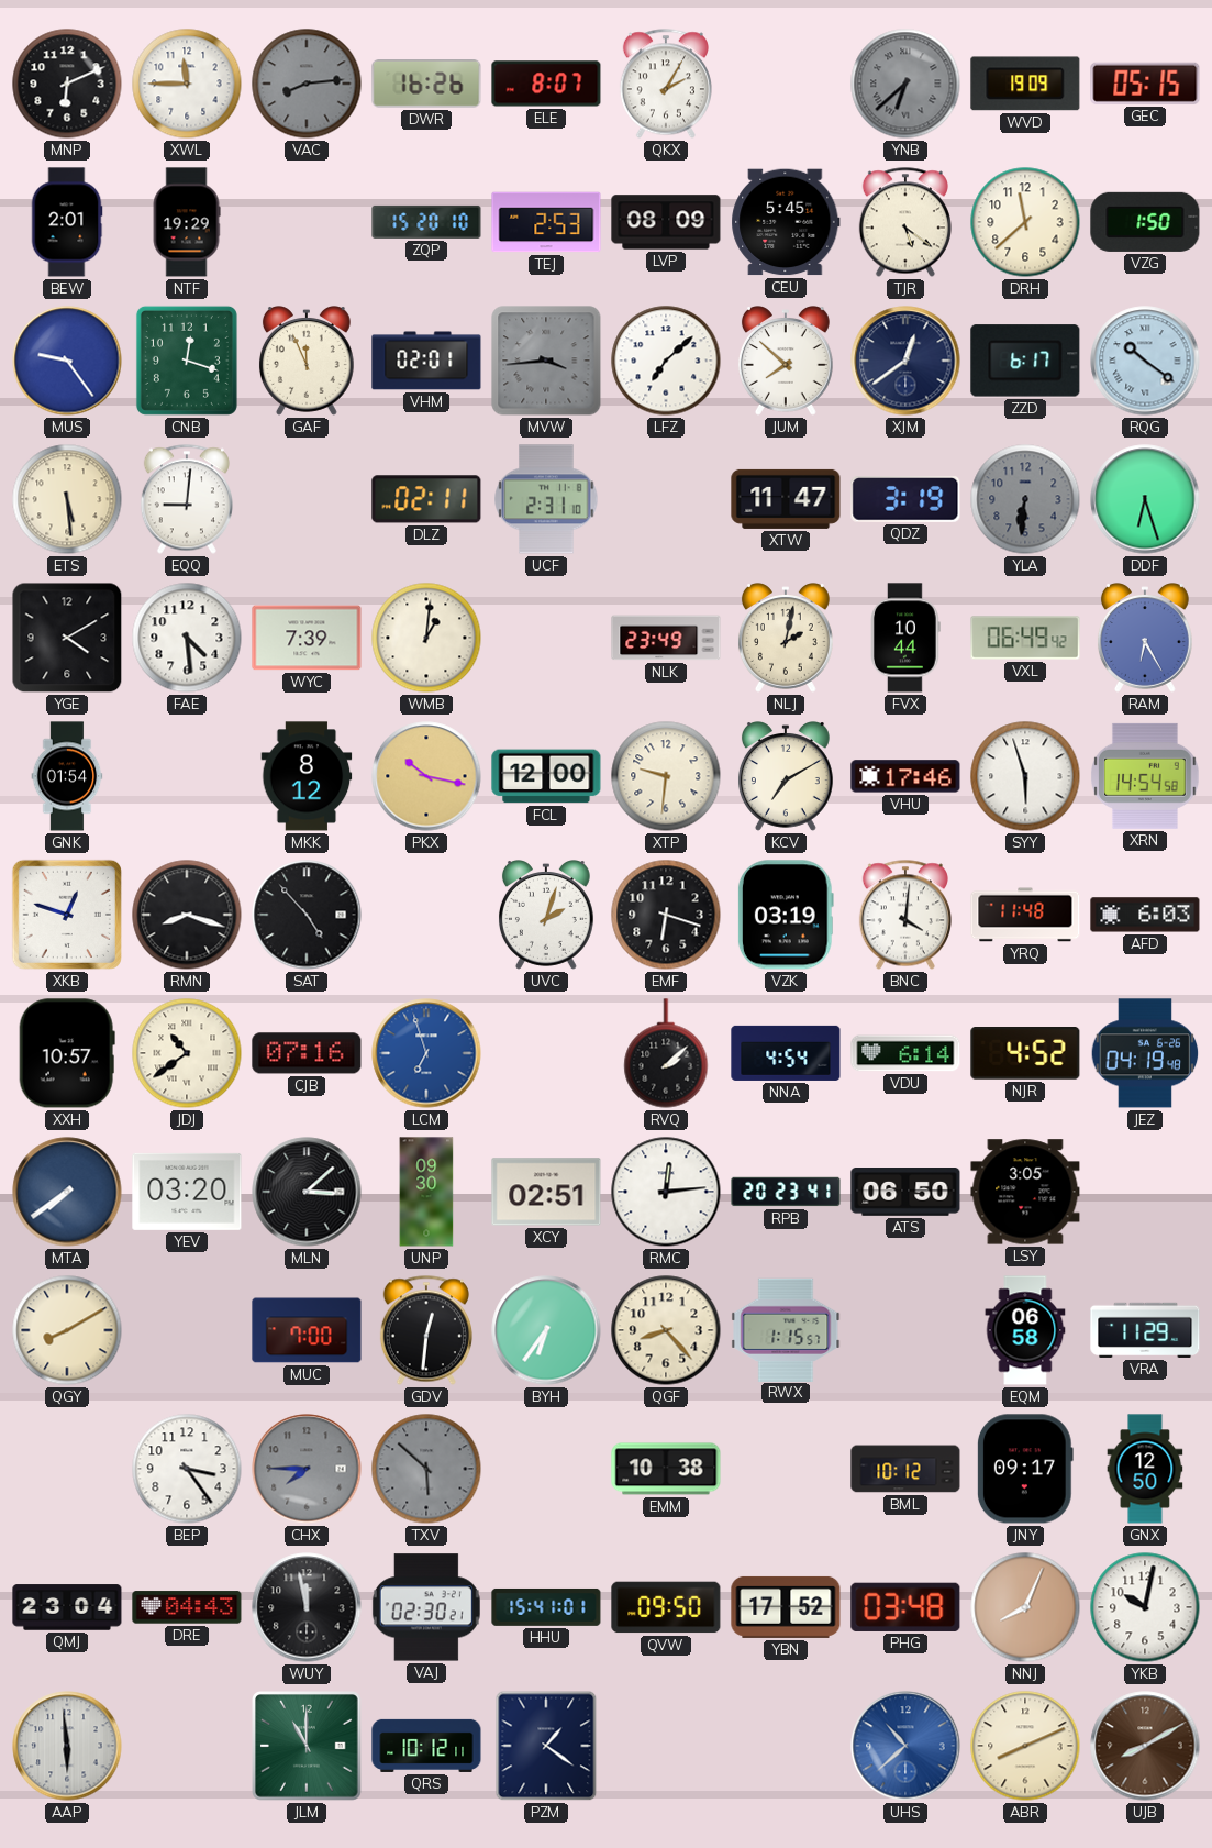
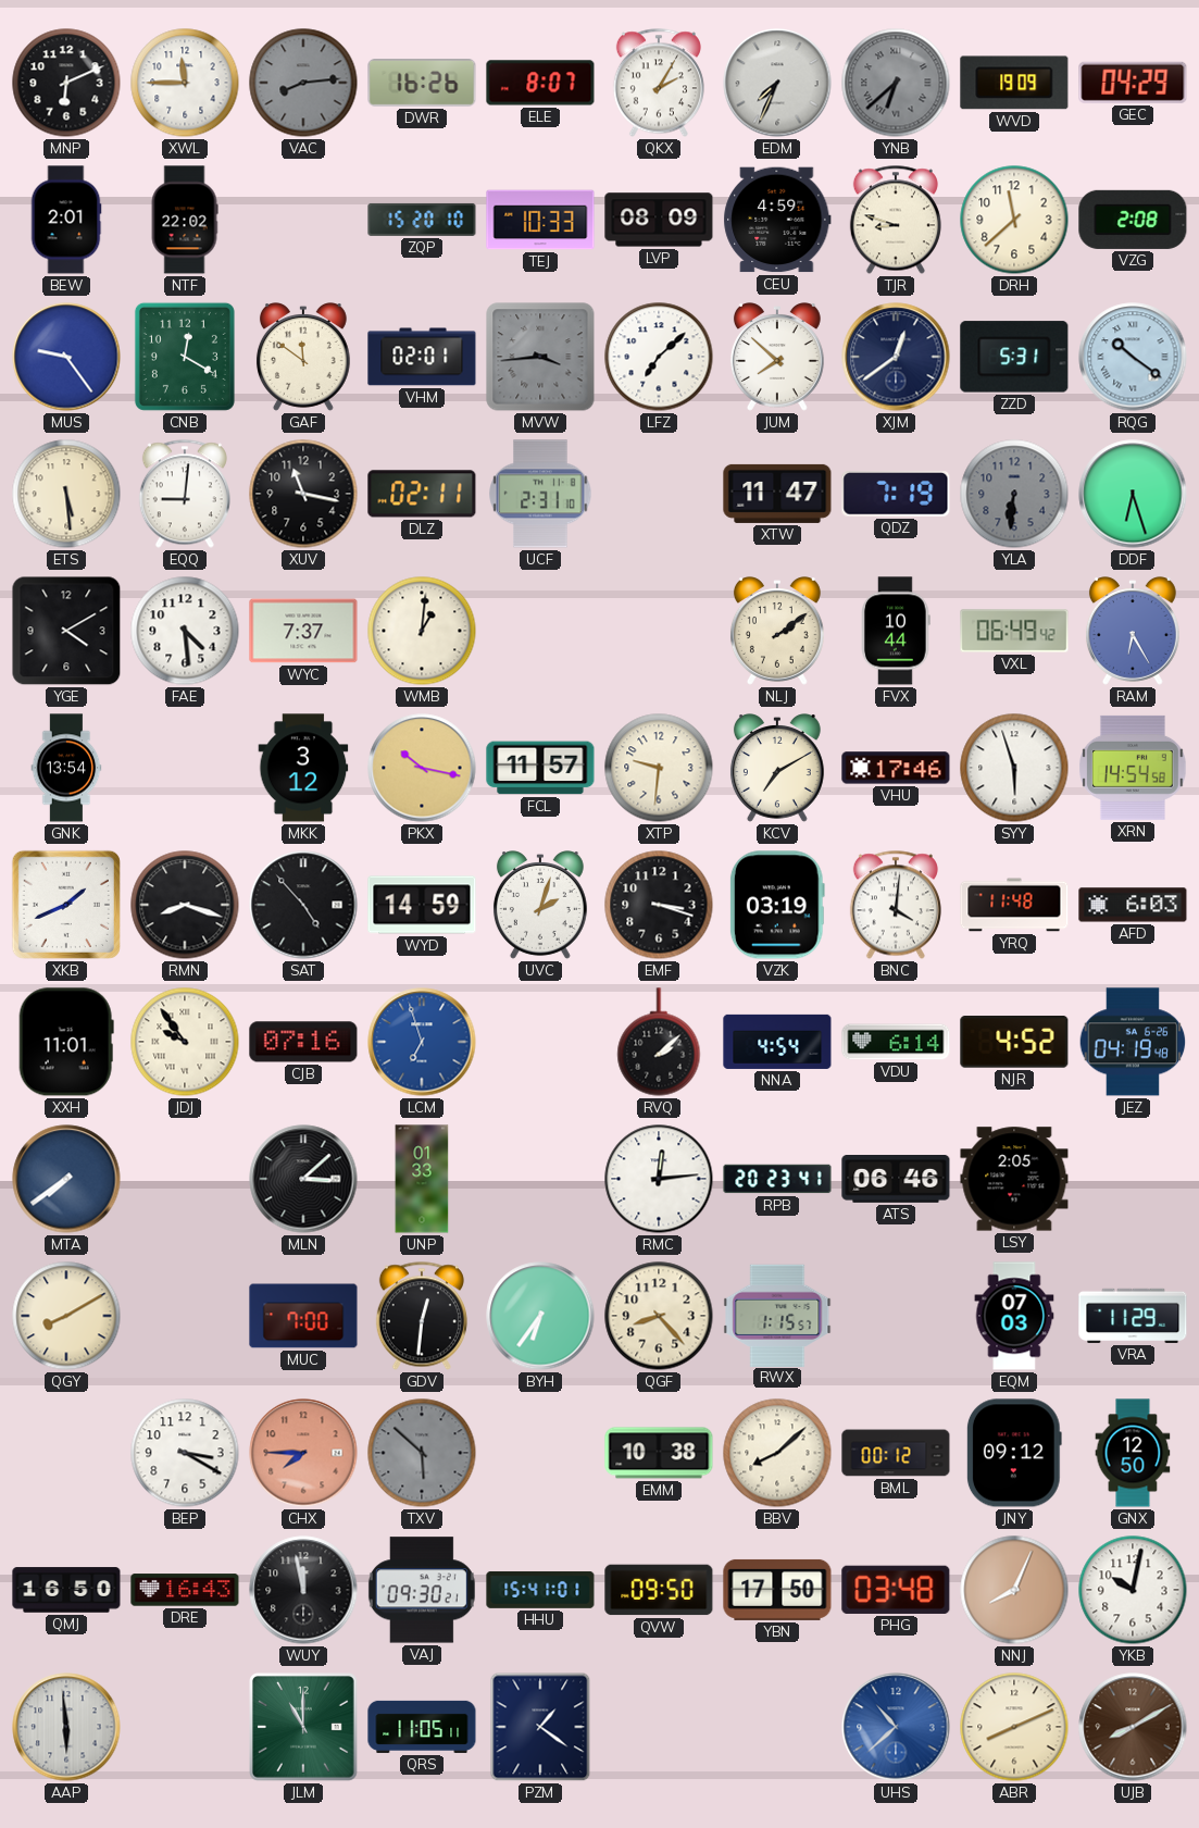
EDM: none -> 7:34 (777, 83)
GEC: 05:15 -> 04:29 (1133, 83)
NTF: 19:29 -> 22:02 (185, 220)
TEJ: 2:53 -> 10:33 (540, 220)
CEU: 5:45 -> 4:59 (777, 220)
TJR: 5:21 -> 8:48 (896, 220)
VZG: 1:50 -> 2:08 (1133, 220)
CNB: 12:18 -> 12:20 (185, 357)
GAF: 11:56 -> 11:51 (303, 357)
ZZD: 6:17 -> 5:31 (1014, 357)
XUV: none -> 11:17 (303, 494)
QDZ: 3:19 -> 7:19 (896, 495)
WYC: 7:39 -> 7:37 (303, 631)
NLK: 23:49 -> none (666, 638)
NLJ: 2:02 -> 2:09 (777, 631)
GNK: 01:54 -> 13:54 (66, 768)
MKK: 8:12 -> 3:12 (303, 768)
FCL: 12:00 -> 11:57 (540, 768)
XKB: 12:48 -> 1:41 (66, 905)
WYD: none -> 14:59 (422, 905)
EMF: 6:18 -> 3:18 (659, 905)
XXH: 10:57 -> 11:01 (66, 1042)
JDJ: 10:39 -> 9:54 (185, 1042)
YEV: 03:20 -> none (187, 1192)
UNP: 09:30 -> 01:33 (422, 1179)
XCY: 02:51 -> none (546, 1192)
ATS: 06:50 -> 06:46 (896, 1180)
LSY: 3:05 -> 2:05 (1014, 1179)
EQM: 06:58 -> 07:03 (1014, 1316)
BEP: 3:24 -> 3:20 (185, 1453)
CHX dial: grey -> salmon (303, 1453)
BBV: none -> 8:08 (777, 1453)
BML: 10:12 -> 00:12 (896, 1453)
JNY: 09:17 -> 09:12 (1014, 1453)
QMJ: 23:04 -> 16:50 (66, 1590)
DRE: 04:43 -> 16:43 (185, 1590)
VAJ: 02:30 -> 09:30 (422, 1590)
YBN: 17:52 -> 17:50 (777, 1590)
QRS: 10:12 -> 11:05 (422, 1727)
